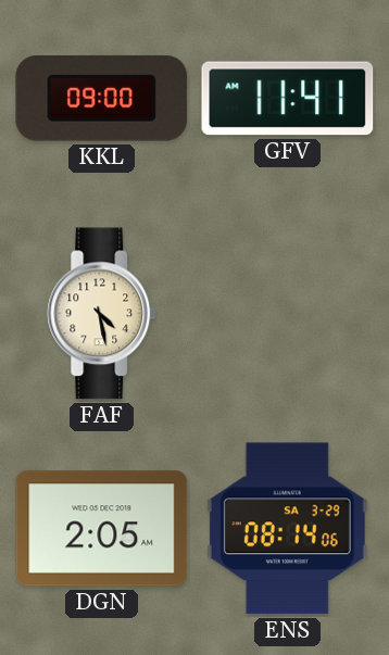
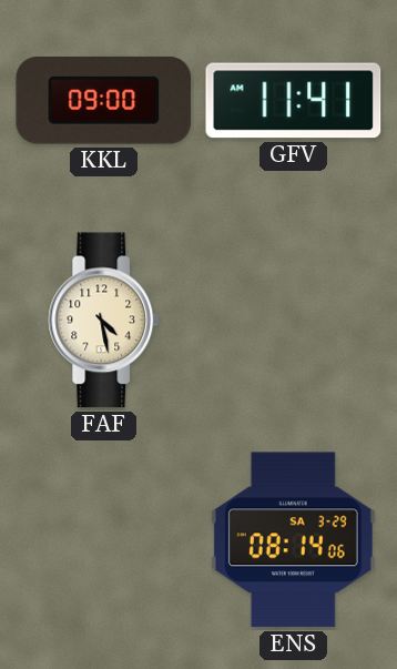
DGN: 2:05 -> none (102, 529)
